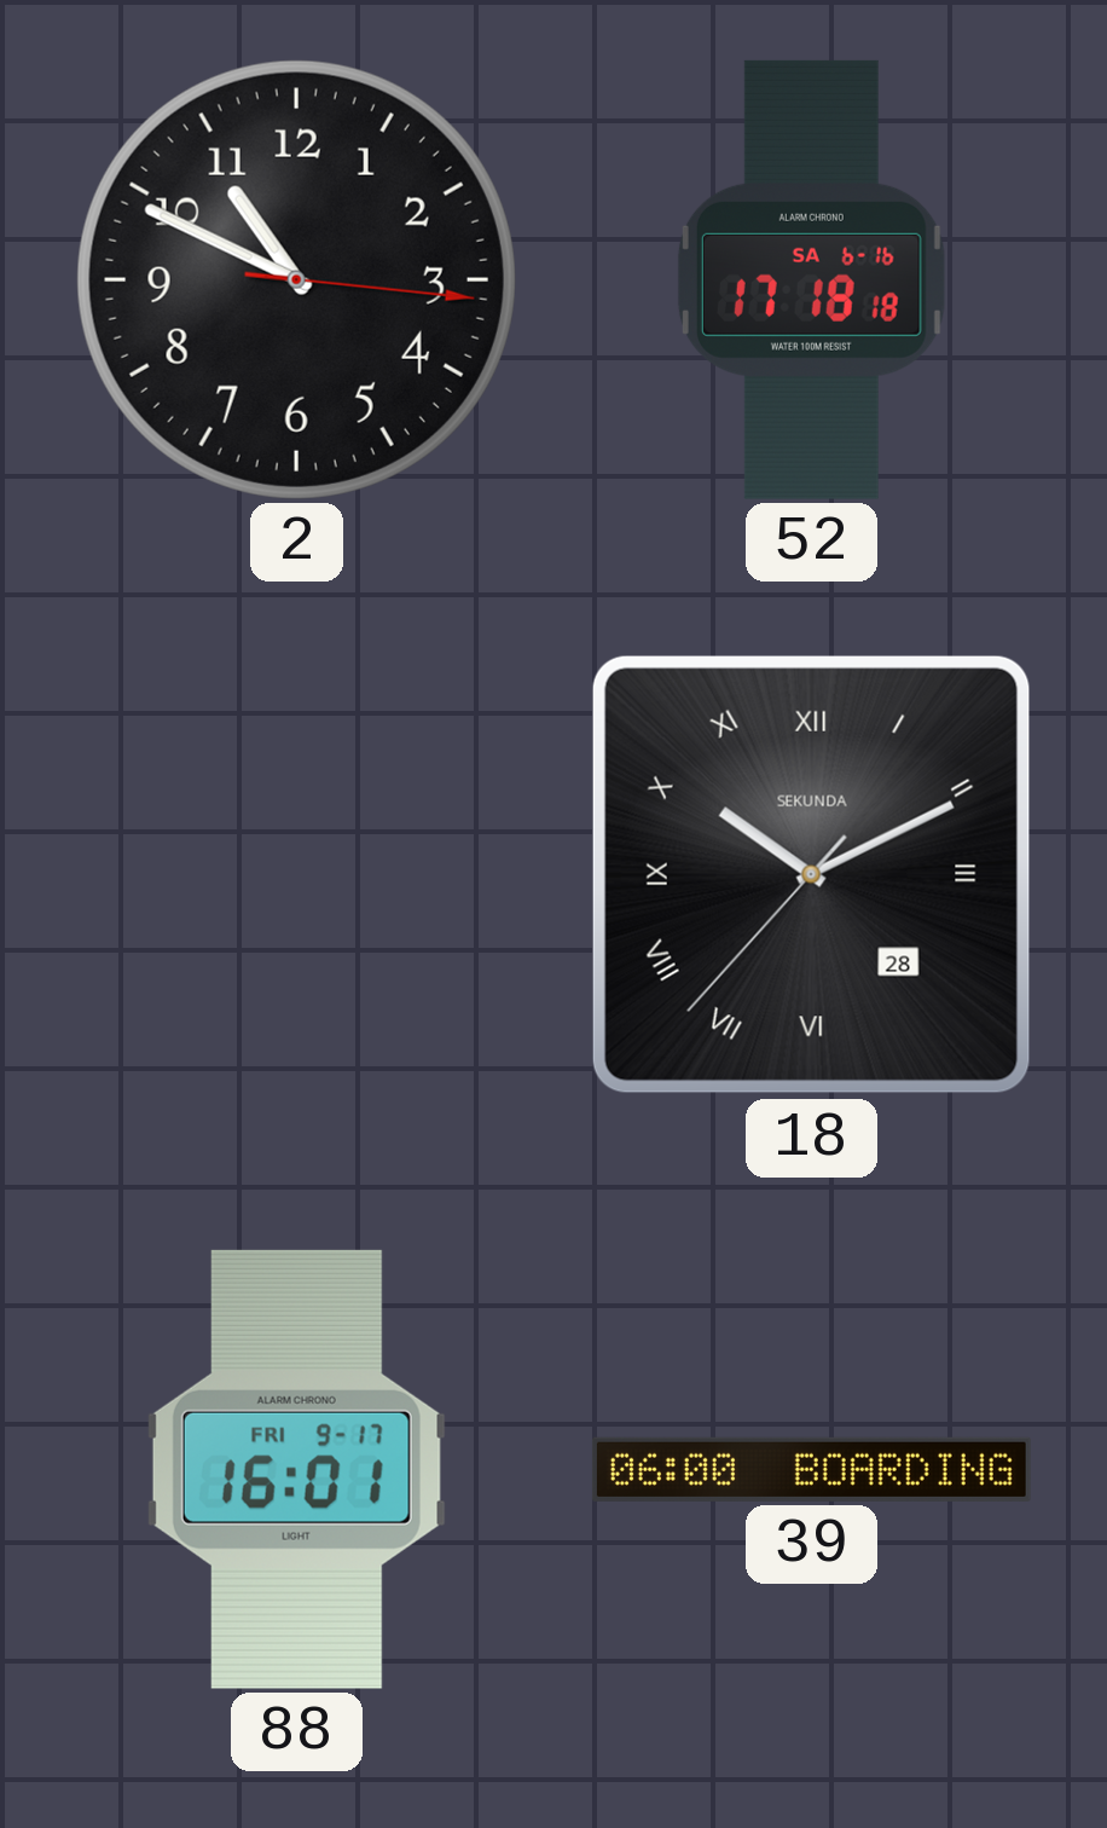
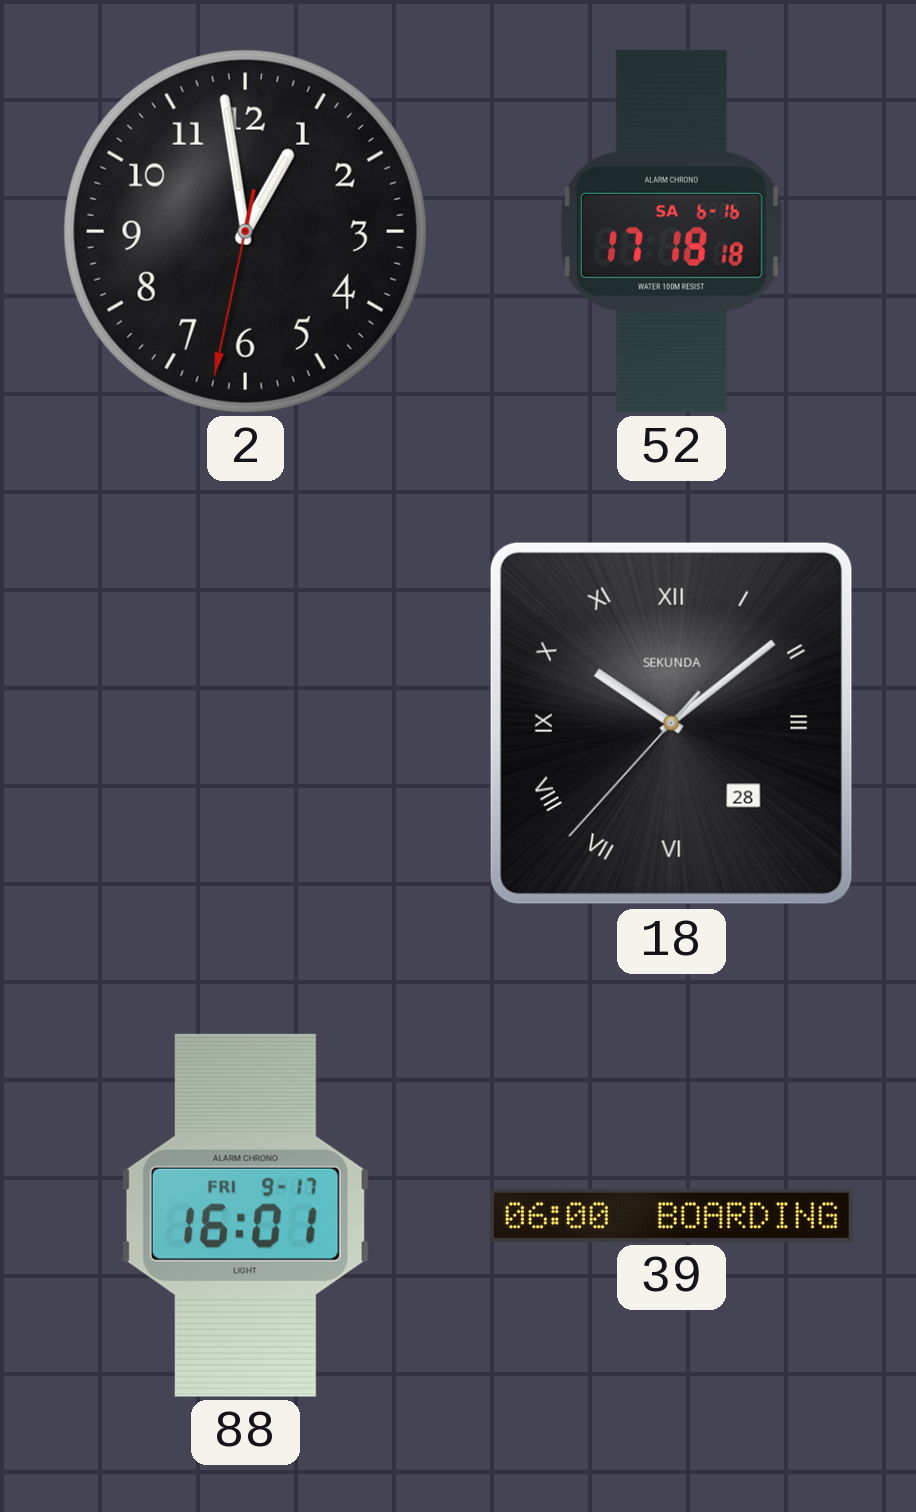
2: 10:49 -> 12:58 (245, 231)
18: 10:10 -> 10:08 (671, 723)
